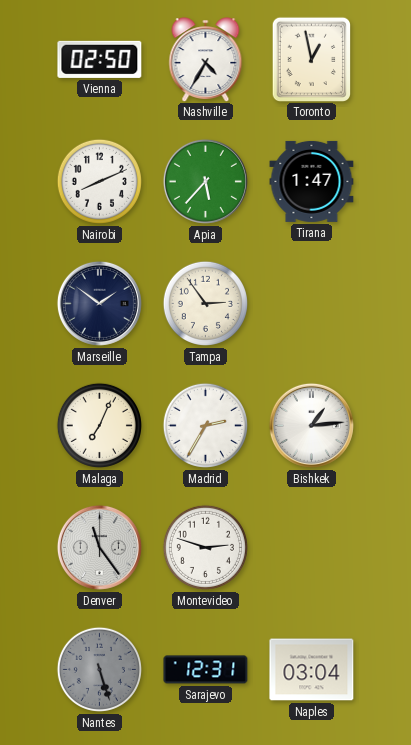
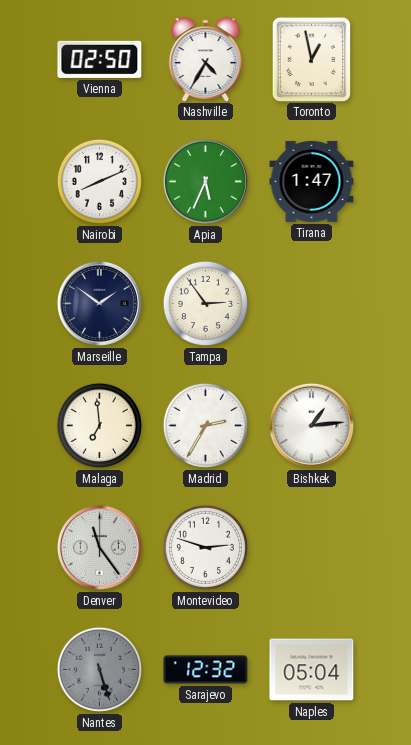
Apia: 5:37 -> 5:34 (205, 181)
Malaga: 7:04 -> 6:59 (99, 425)
Sarajevo: 12:31 -> 12:32 (206, 670)
Naples: 03:04 -> 05:04 (312, 670)
